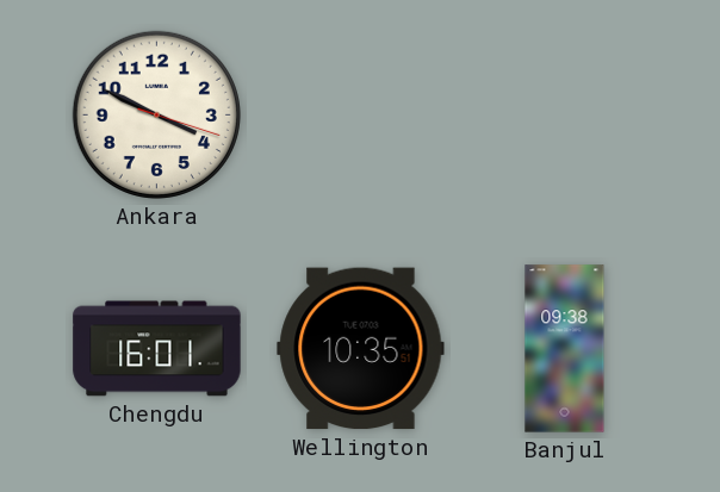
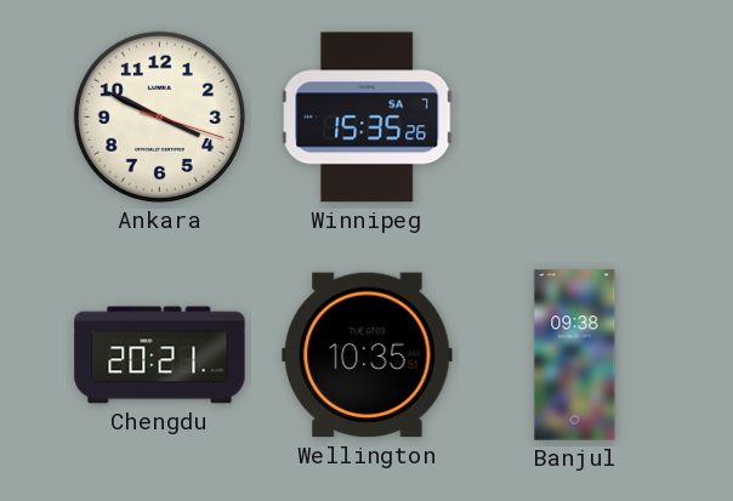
Winnipeg: none -> 15:35 (368, 118)
Chengdu: 16:01 -> 20:21 (160, 355)
